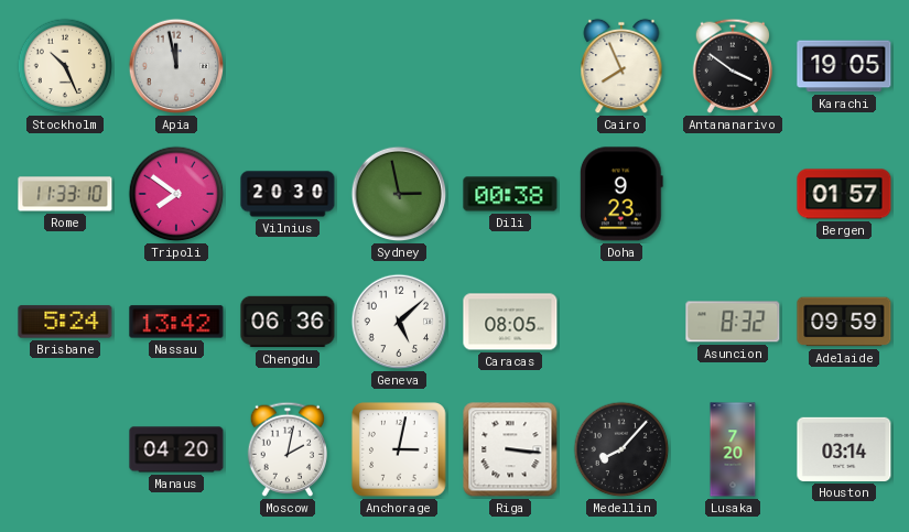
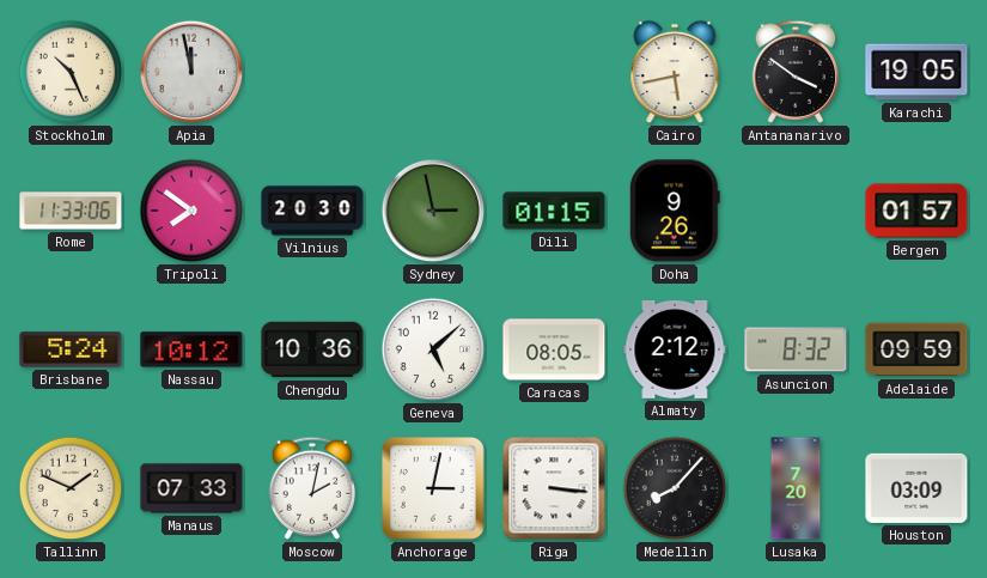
Cairo: 7:56 -> 5:43 (675, 72)
Rome: 11:33:10 -> 11:33:06 (71, 211)
Dili: 00:38 -> 01:15 (554, 211)
Doha: 9:23 -> 9:26 (675, 211)
Nassau: 13:42 -> 10:12 (191, 349)
Chengdu: 06:36 -> 10:36 (312, 349)
Almaty: none -> 2:12 (675, 349)
Tallinn: none -> 1:49 (71, 488)
Manaus: 04:20 -> 07:33 (191, 488)
Houston: 03:14 -> 03:09 (916, 488)
